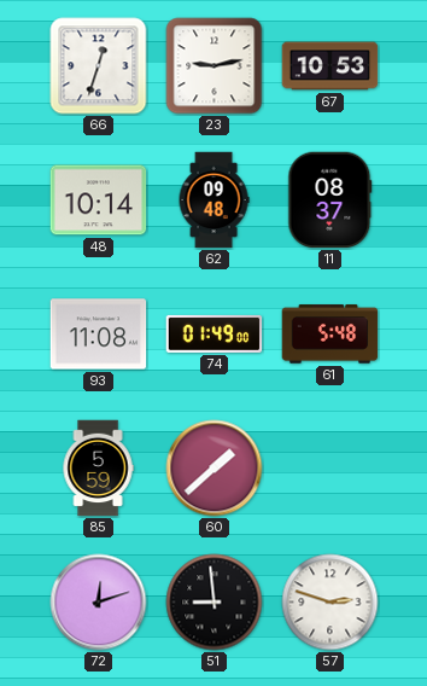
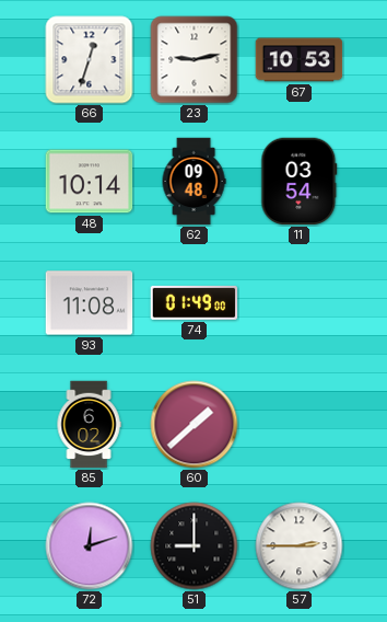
11: 08:37 -> 03:54 (300, 182)
61: 5:48 -> none (331, 335)
85: 5:59 -> 6:02 (89, 425)
51: 8:59 -> 9:00 (195, 546)
57: 2:48 -> 2:45 (300, 546)
